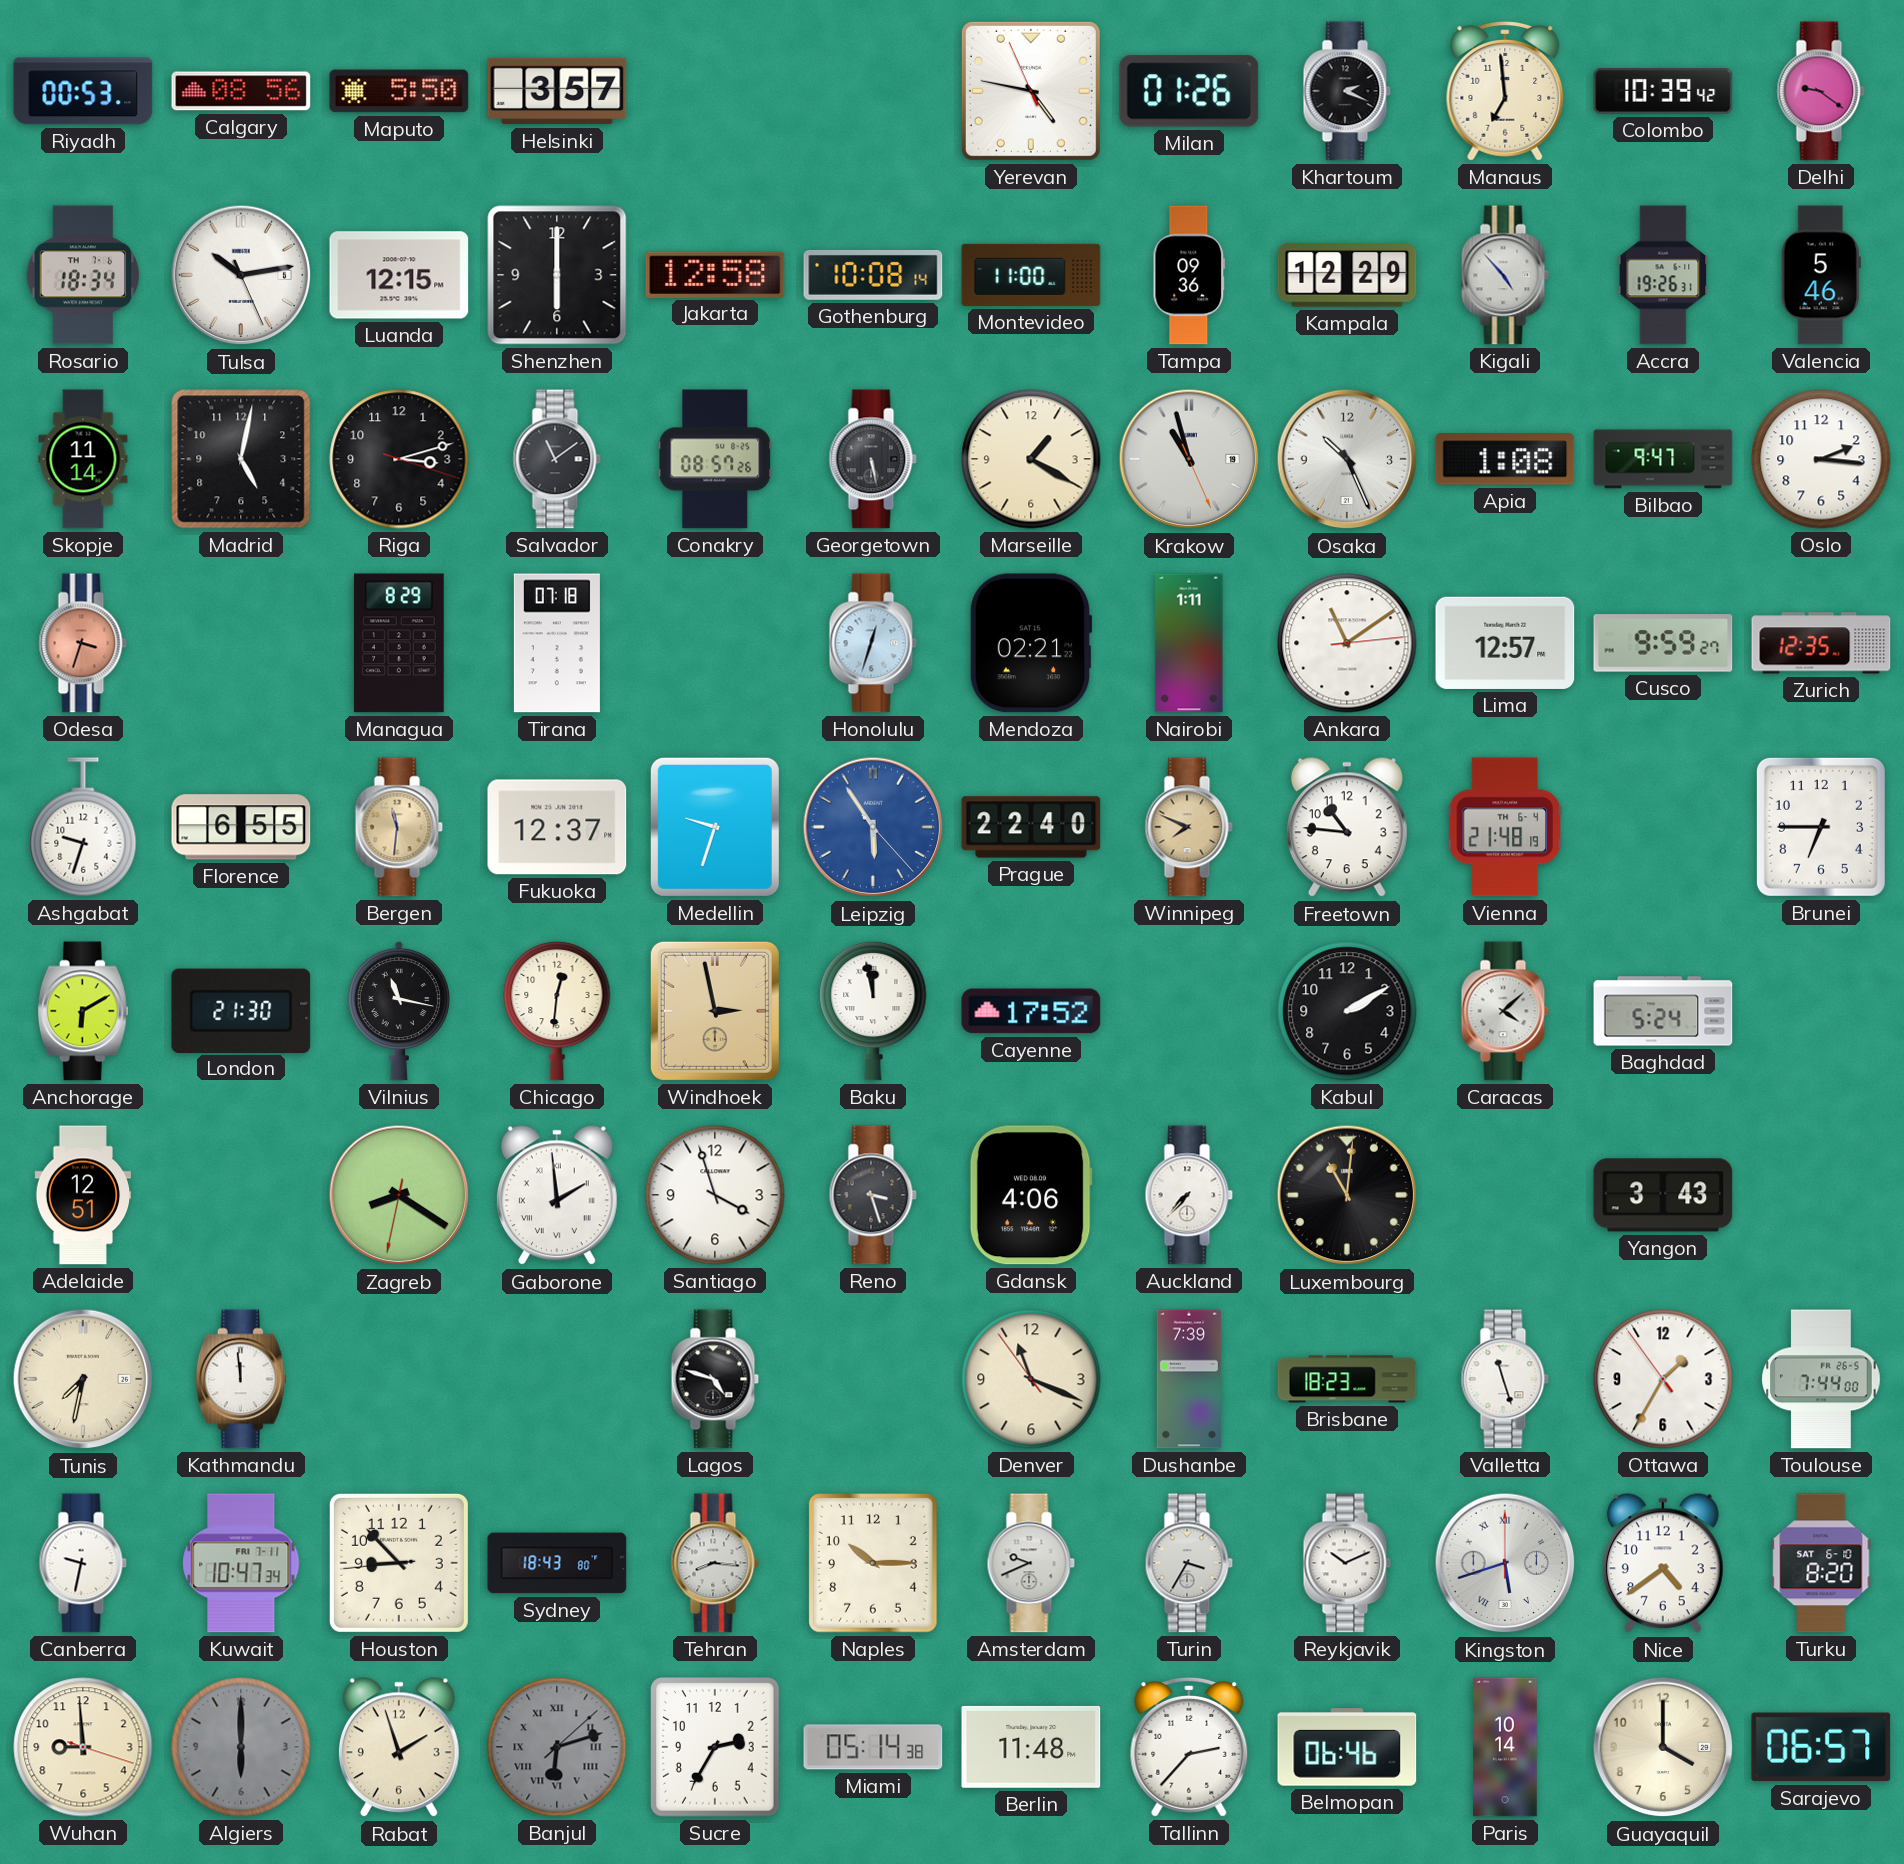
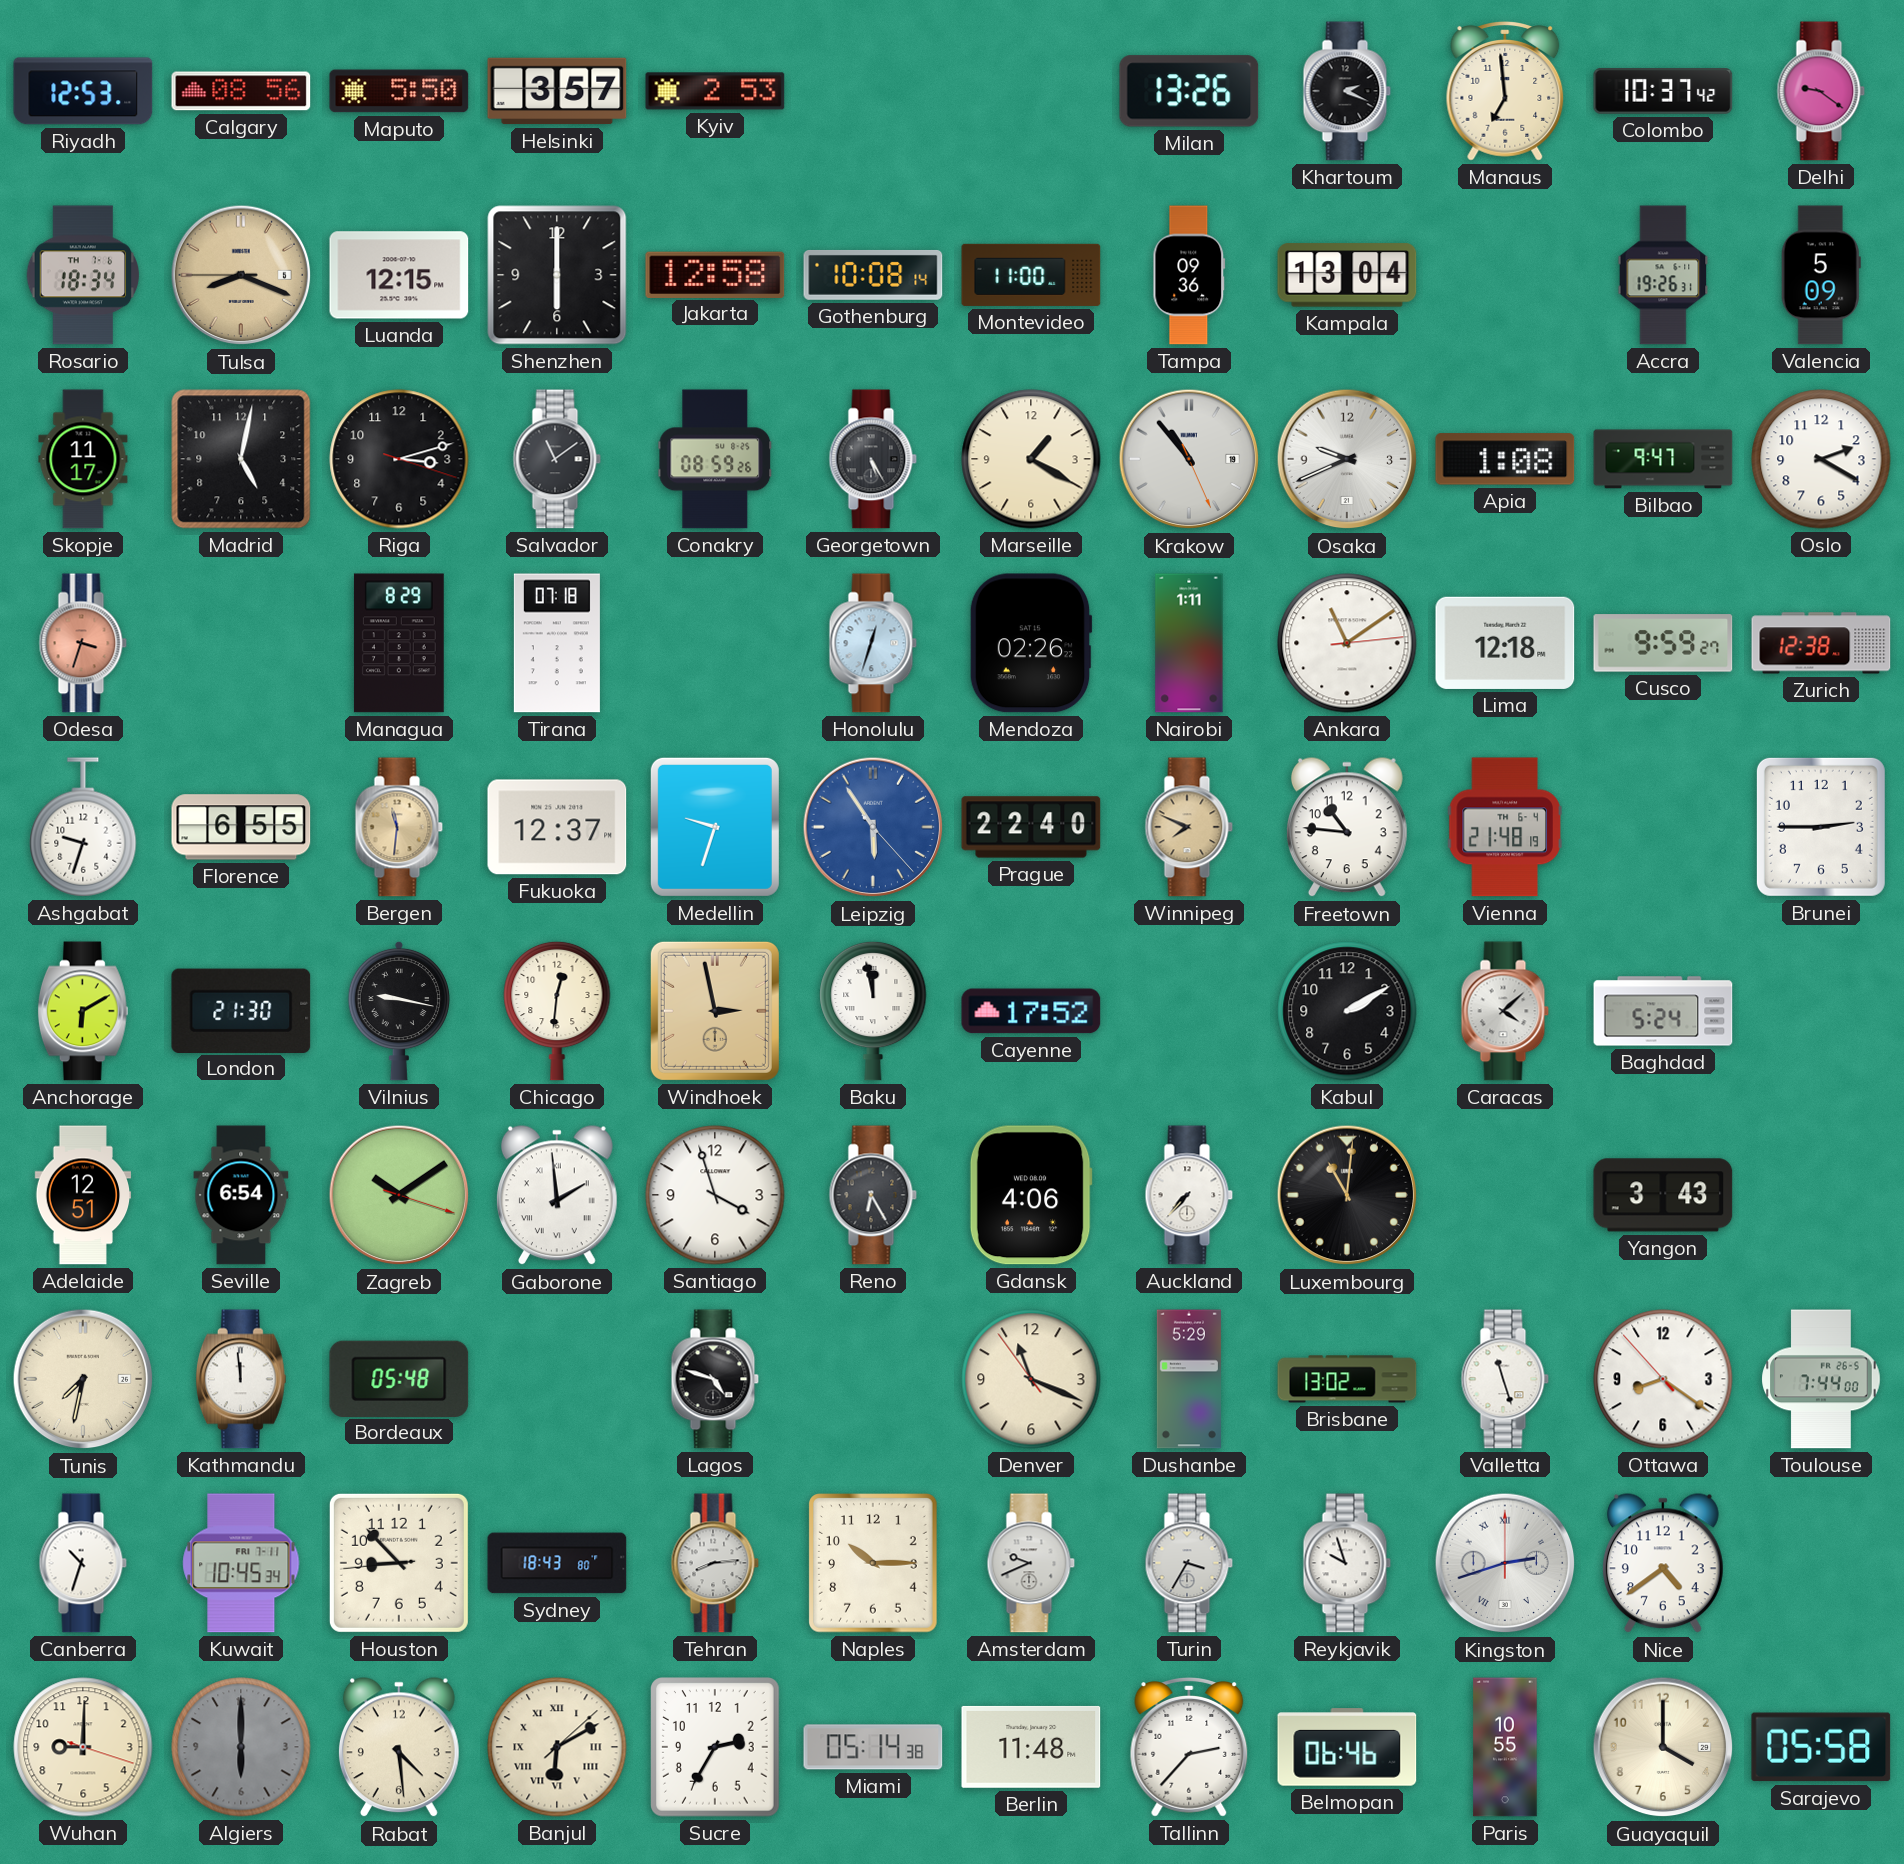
Riyadh: 00:53 -> 12:53 (83, 91)
Kyiv: none -> 2:53 (715, 91)
Yerevan: 4:46 -> none (1031, 91)
Milan: 01:26 -> 13:26 (1189, 91)
Colombo: 10:39 -> 10:37 (1663, 92)
Tulsa: 10:13 -> 8:18 (241, 275)
Tulsa dial: white -> champagne (241, 275)
Kampala: 12:29 -> 13:04 (1347, 275)
Kigali: 4:53 -> none (1505, 275)
Valencia: 5:46 -> 5:09 (1821, 275)
Skopje: 11:14 -> 11:17 (83, 459)
Conakry: 08:57 -> 08:59 (715, 459)
Georgetown: 5:28 -> 5:25 (873, 459)
Krakow: 10:57 -> 10:53 (1189, 459)
Osaka: 10:26 -> 9:41 (1347, 459)
Oslo: 2:16 -> 2:20 (1821, 459)
Mendoza: 02:21 -> 02:26 (1031, 643)
Lima: 12:57 -> 12:18 (1505, 643)
Zurich: 12:35 -> 12:38 (1821, 643)
Brunei: 6:45 -> 2:45 (1821, 827)
Vilnius: 11:17 -> 9:17 (398, 1011)
Seville: none -> 6:54 (241, 1195)
Zagreb: 8:20 -> 10:09 (399, 1195)
Reno: 3:27 -> 6:25 (873, 1195)
Bordeaux: none -> 05:48 (399, 1378)
Dushanbe: 7:39 -> 5:29 (1189, 1379)
Brisbane: 18:23 -> 13:02 (1347, 1379)
Ottawa: 1:34 -> 8:20 (1663, 1379)
Canberra: 9:32 -> 10:33 (83, 1563)
Kuwait: 10:47 -> 10:45 (241, 1563)
Tehran: 8:16 -> 8:14 (715, 1563)
Reykjavik: 10:11 -> 9:57 (1347, 1563)
Kingston: 5:42 -> 2:42 (1505, 1563)
Turku: 8:20 -> none (1821, 1563)
Wuhan: 8:59 -> 9:00 (83, 1747)
Rabat: 1:57 -> 4:29 (399, 1748)
Banjul: 6:12 -> 6:10 (557, 1747)
Banjul dial: grey -> cream (557, 1747)
Paris: 10:14 -> 10:55 (1505, 1747)
Sarajevo: 06:57 -> 05:58 (1821, 1747)
